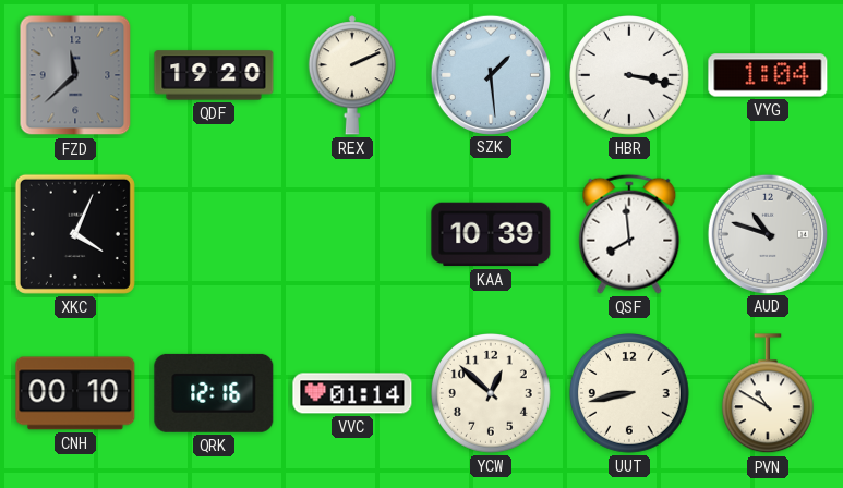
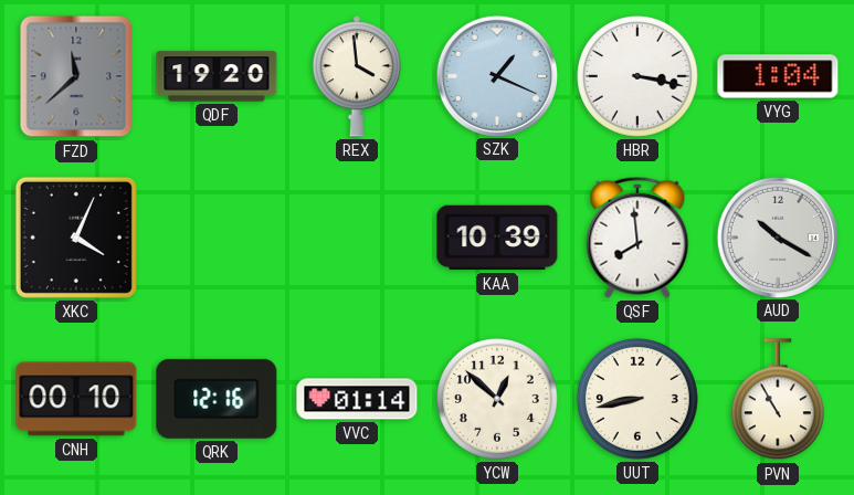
REX: 2:11 -> 3:59 (356, 76)
SZK: 1:29 -> 1:19 (496, 75)
AUD: 10:48 -> 10:20 (777, 236)
PVN: 10:50 -> 10:55 (778, 400)
